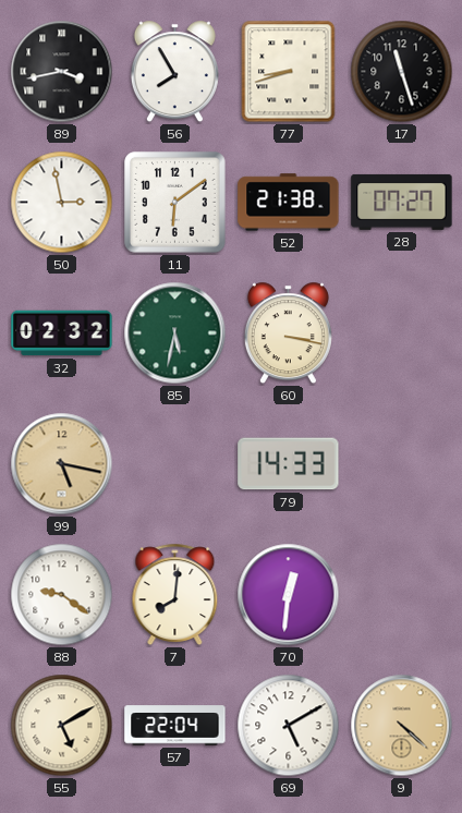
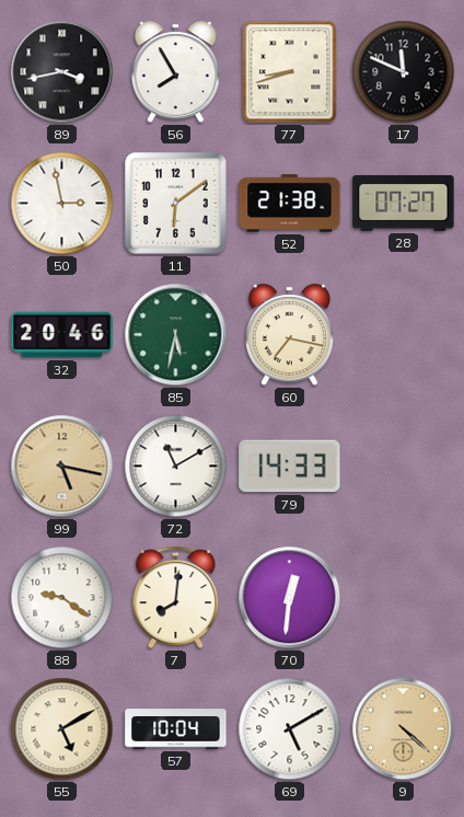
17: 11:27 -> 11:49 (404, 72)
32: 02:32 -> 20:46 (62, 335)
60: 3:17 -> 7:17 (289, 335)
72: none -> 11:10 (176, 467)
57: 22:04 -> 10:04 (176, 729)
